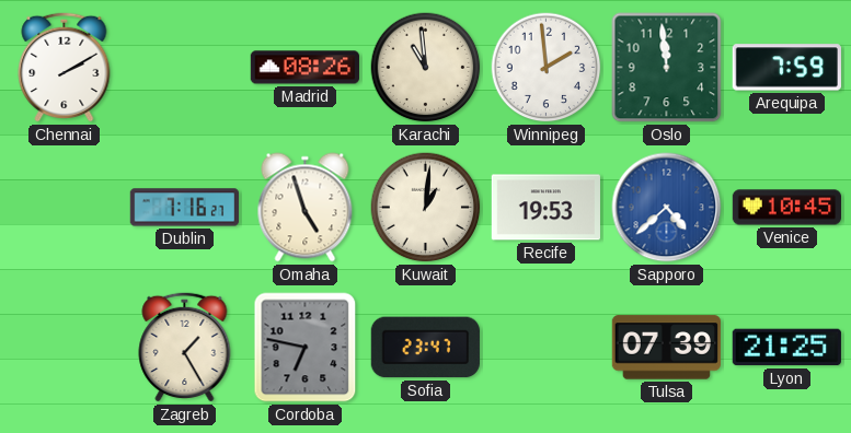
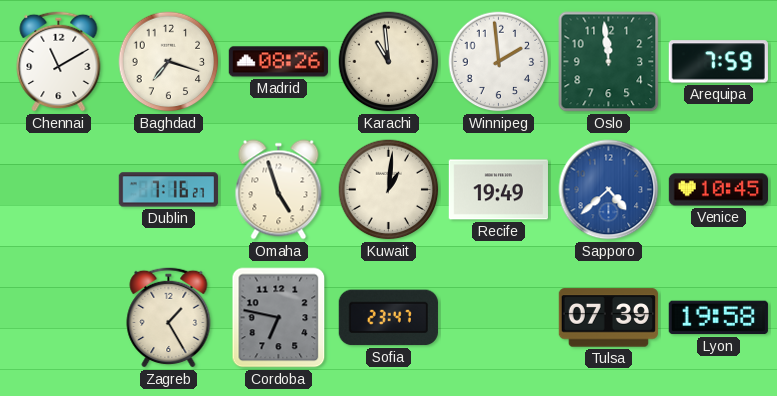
Chennai: 2:10 -> 11:10 (59, 61)
Baghdad: none -> 7:18 (169, 62)
Recife: 19:53 -> 19:49 (498, 190)
Lyon: 21:25 -> 19:58 (718, 318)
